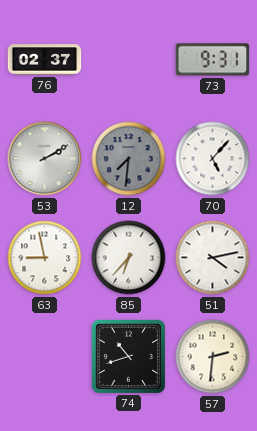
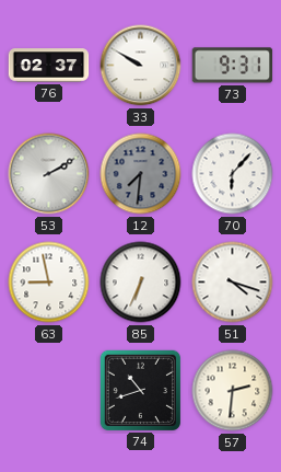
33: none -> 9:50 (141, 66)
70: 5:07 -> 6:07 (233, 174)
85: 6:37 -> 6:34 (141, 283)
51: 4:13 -> 4:18 (233, 283)
